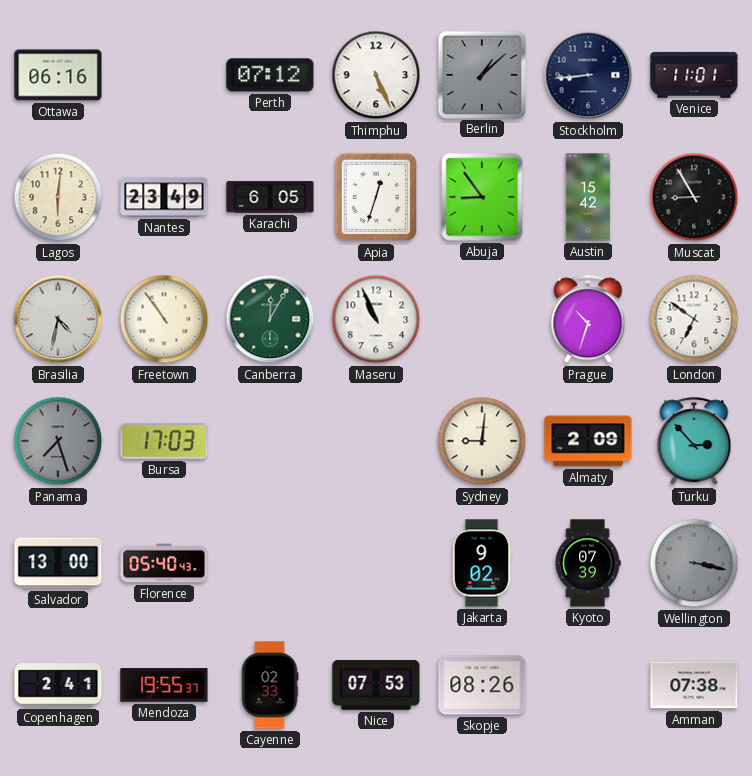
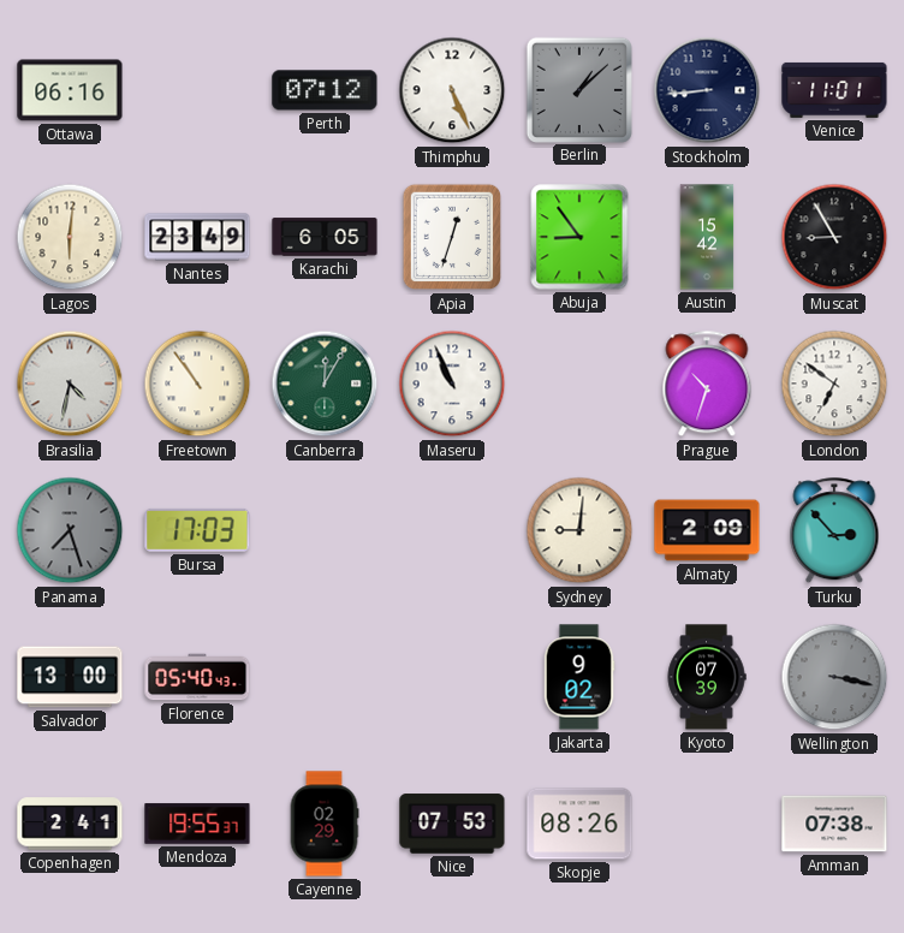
Cayenne: 02:33 -> 02:29 (325, 824)
